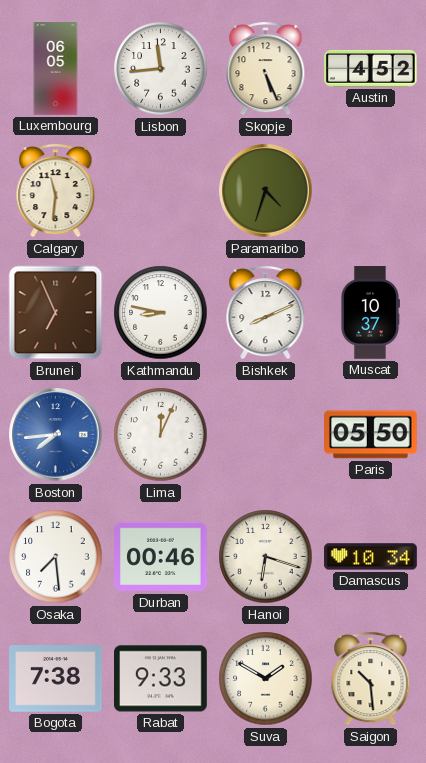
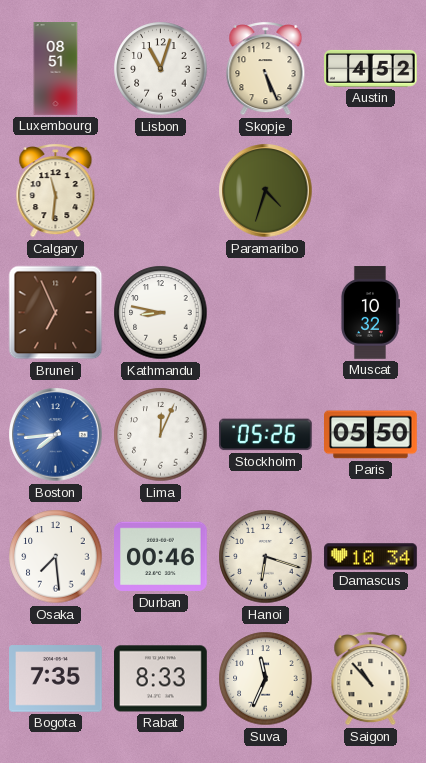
Luxembourg: 06:05 -> 08:51 (56, 69)
Lisbon: 11:44 -> 11:03 (161, 69)
Bishkek: 8:11 -> none (266, 313)
Muscat: 10:37 -> 10:32 (370, 313)
Stockholm: none -> 05:26 (266, 435)
Bogota: 7:38 -> 7:35 (56, 679)
Rabat: 9:33 -> 8:33 (161, 679)
Suva: 1:50 -> 11:34 (266, 679)
Saigon: 10:29 -> 10:53 (371, 679)
